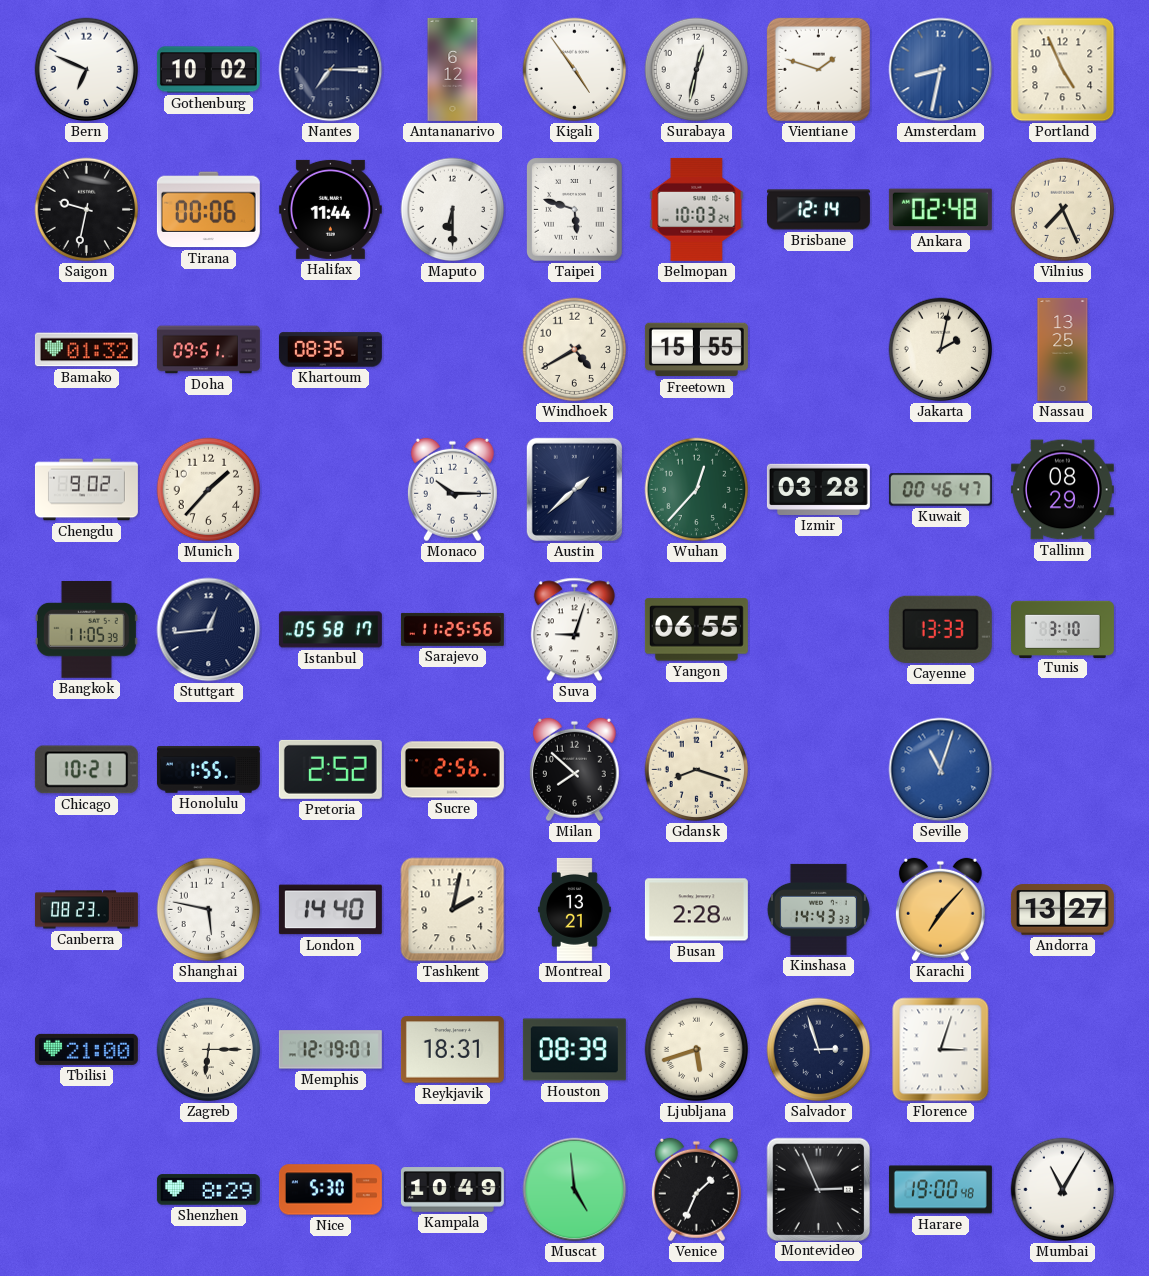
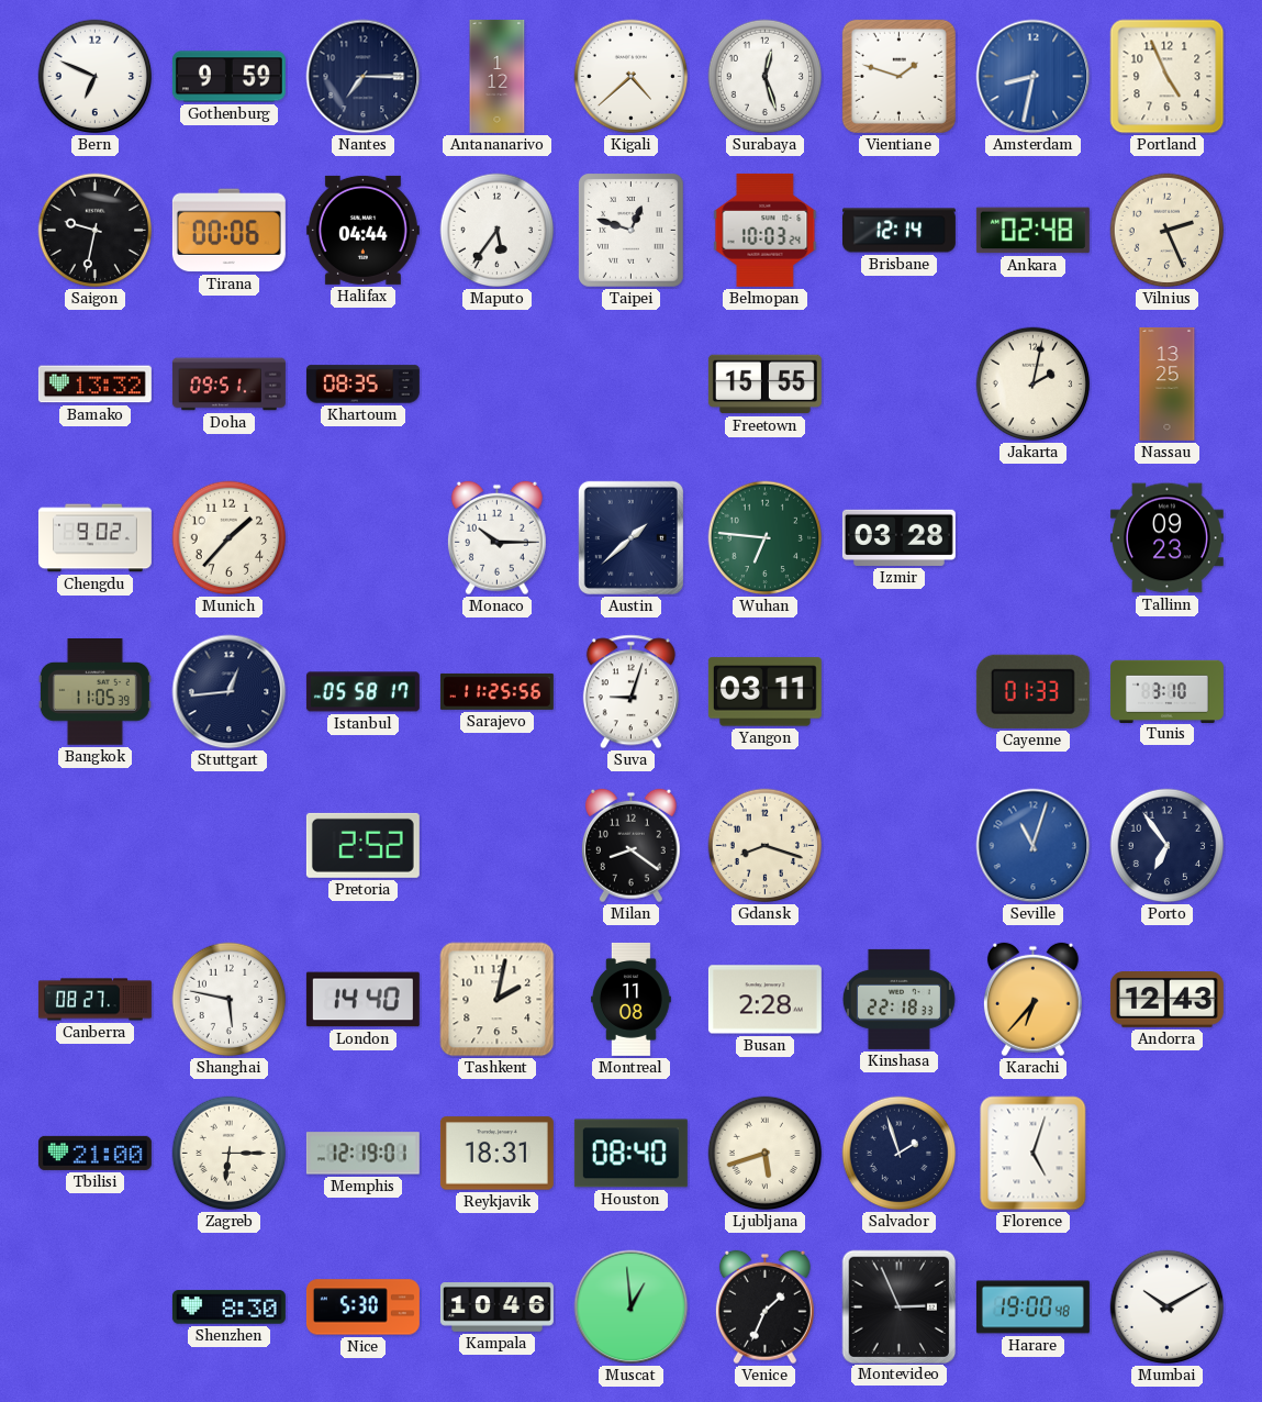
Gothenburg: 10:02 -> 9:59 (228, 77)
Antananarivo: 6:12 -> 1:12 (498, 76)
Kigali: 4:54 -> 4:38 (632, 77)
Surabaya: 12:32 -> 12:27 (766, 77)
Halifax: 11:44 -> 04:44 (362, 230)
Maputo: 6:30 -> 5:36 (498, 231)
Taipei: 5:48 -> 12:48 (632, 231)
Vilnius: 7:26 -> 2:26 (1168, 231)
Bamako: 01:32 -> 13:32 (94, 385)
Windhoek: 4:40 -> none (575, 350)
Wuhan: 12:37 -> 6:46 (766, 538)
Kuwait: 00:46 -> none (940, 490)
Tallinn: 08:29 -> 09:23 (1166, 538)
Yangon: 06:55 -> 03:11 (764, 692)
Cayenne: 13:33 -> 01:33 (1032, 691)
Chicago: 10:21 -> none (86, 770)
Honolulu: 1:55 -> none (208, 770)
Sucre: 2:56 -> none (452, 770)
Milan: 7:52 -> 8:21 (630, 846)
Porto: none -> 6:54 (1168, 846)
Canberra: 08:23 -> 08:27 (94, 1000)
Montreal: 13:21 -> 11:08 (632, 999)
Kinshasa: 14:43 -> 22:18 (898, 999)
Karachi: 7:07 -> 6:37 (1032, 1000)
Andorra: 13:27 -> 12:43 (1166, 1000)
Houston: 08:39 -> 08:40 (630, 1154)
Salvador: 2:57 -> 1:57 (900, 1154)
Florence: 3:03 -> 5:03 (1034, 1154)
Shenzhen: 8:29 -> 8:30 (228, 1308)
Kampala: 10:49 -> 10:46 (496, 1308)
Muscat: 4:59 -> 12:59 (632, 1308)
Mumbai: 11:05 -> 10:10 (1168, 1308)
